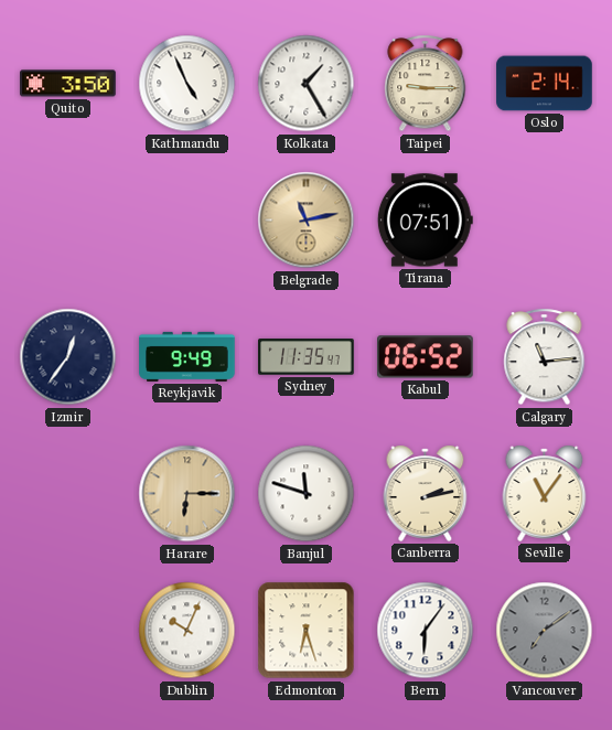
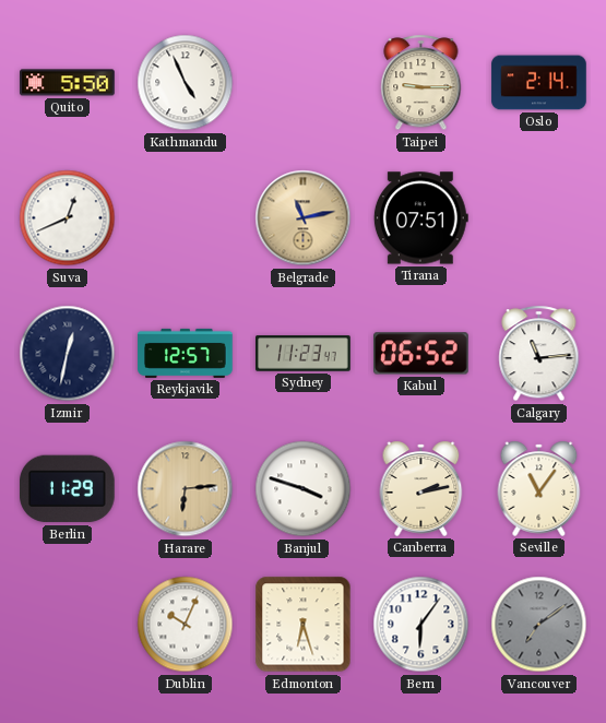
Quito: 3:50 -> 5:50 (68, 83)
Kolkata: 1:25 -> none (307, 84)
Suva: none -> 12:41 (68, 218)
Izmir: 12:36 -> 12:32 (68, 354)
Reykjavik: 9:49 -> 12:57 (186, 353)
Sydney: 11:35 -> 11:23 (304, 354)
Berlin: none -> 11:29 (68, 489)
Harare: 6:15 -> 6:14 (186, 489)
Banjul: 11:48 -> 3:48 (304, 489)
